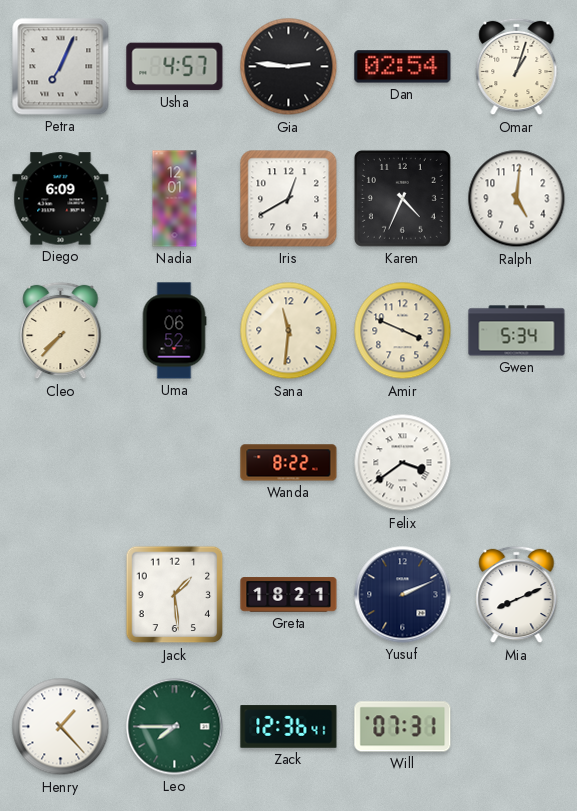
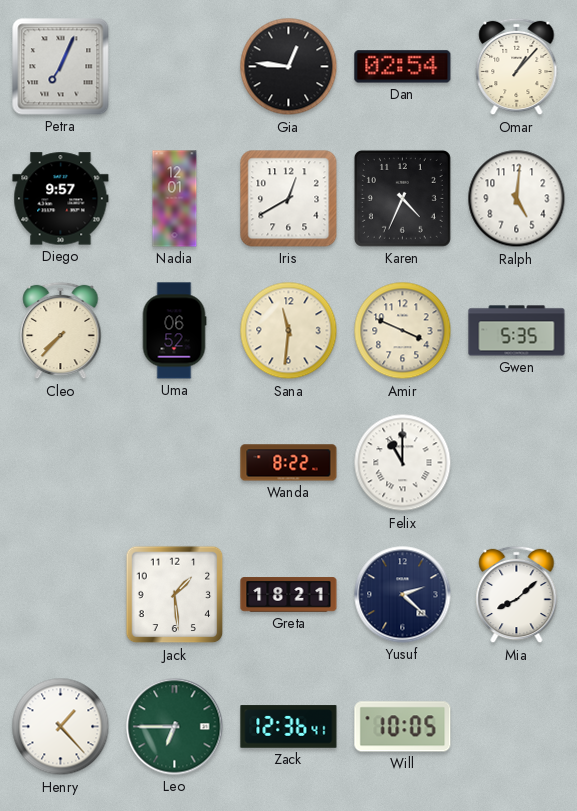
Usha: 4:57 -> none (175, 67)
Gia: 2:46 -> 12:46 (289, 67)
Omar: 1:03 -> 1:07 (517, 67)
Diego: 6:09 -> 9:57 (61, 199)
Gwen: 5:34 -> 5:35 (517, 331)
Felix: 3:39 -> 11:00 (403, 463)
Yusuf: 2:11 -> 2:22 (403, 595)
Mia: 8:11 -> 8:08 (517, 595)
Leo: 7:45 -> 6:45 (175, 727)
Will: 07:31 -> 10:05 (403, 727)
